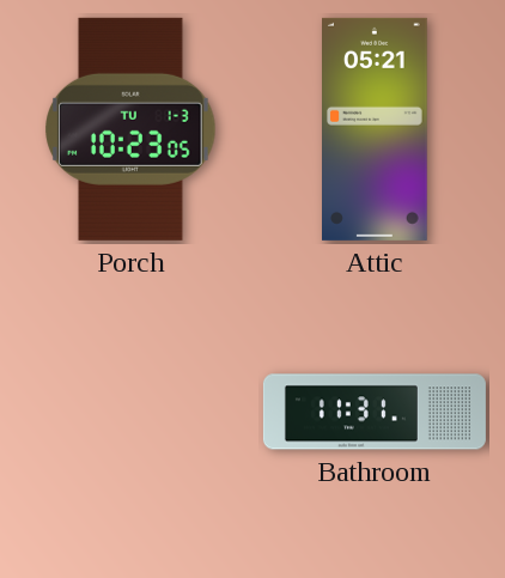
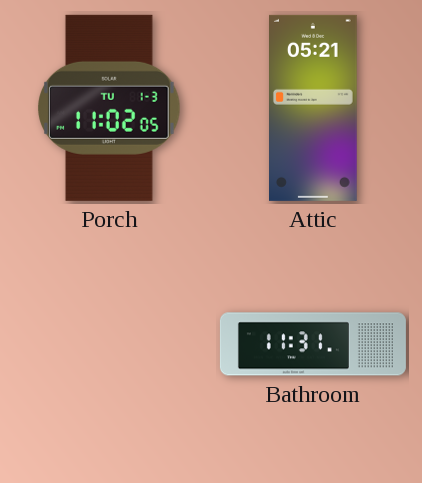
Porch: 10:23 -> 11:02 (110, 108)
